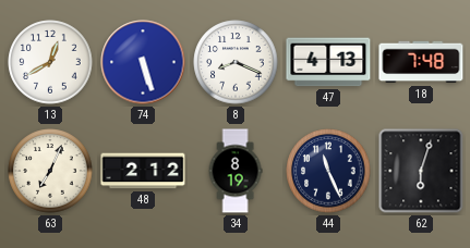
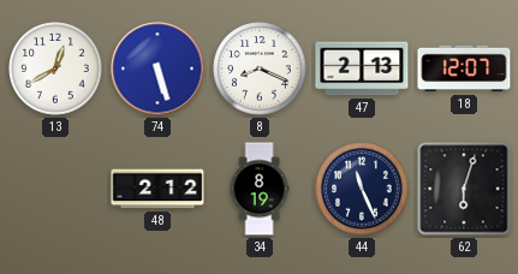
47: 4:13 -> 2:13 (362, 68)
18: 7:48 -> 12:07 (464, 68)
63: 7:04 -> none (50, 171)
